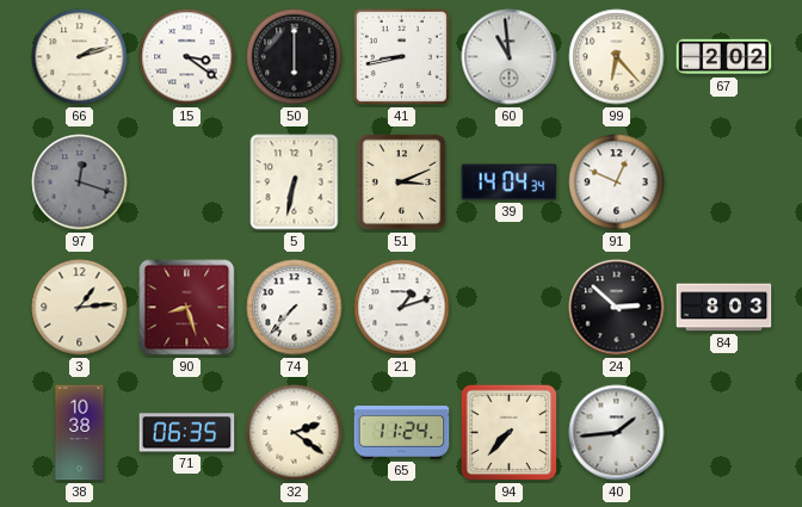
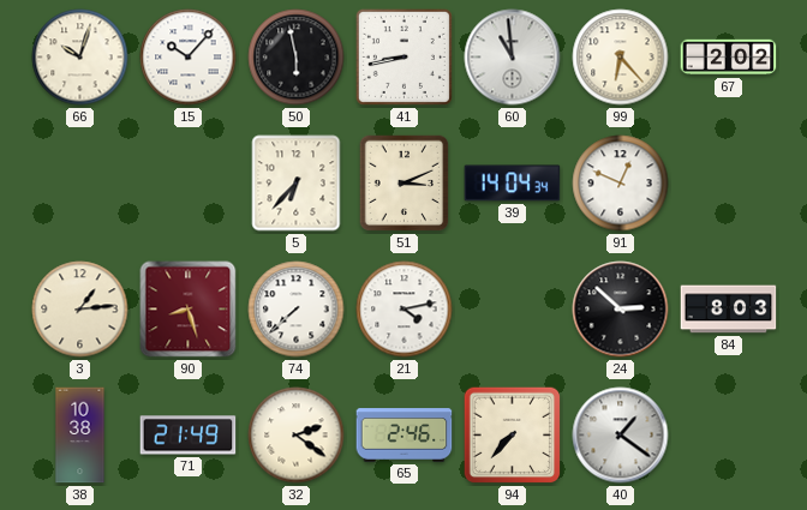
66: 2:12 -> 10:03 (80, 58)
15: 3:21 -> 10:07 (189, 58)
50: 6:00 -> 5:58 (297, 58)
97: 12:18 -> none (80, 183)
5: 6:32 -> 6:37 (297, 184)
74: 7:37 -> 7:38 (297, 310)
21: 1:12 -> 4:13 (405, 310)
71: 06:35 -> 21:49 (189, 436)
65: 11:24 -> 2:46 (405, 436)
40: 1:44 -> 1:21 (621, 436)
